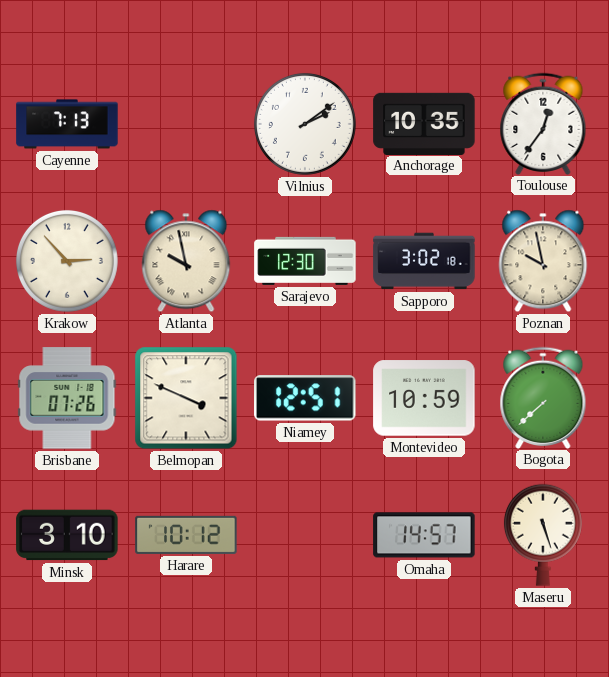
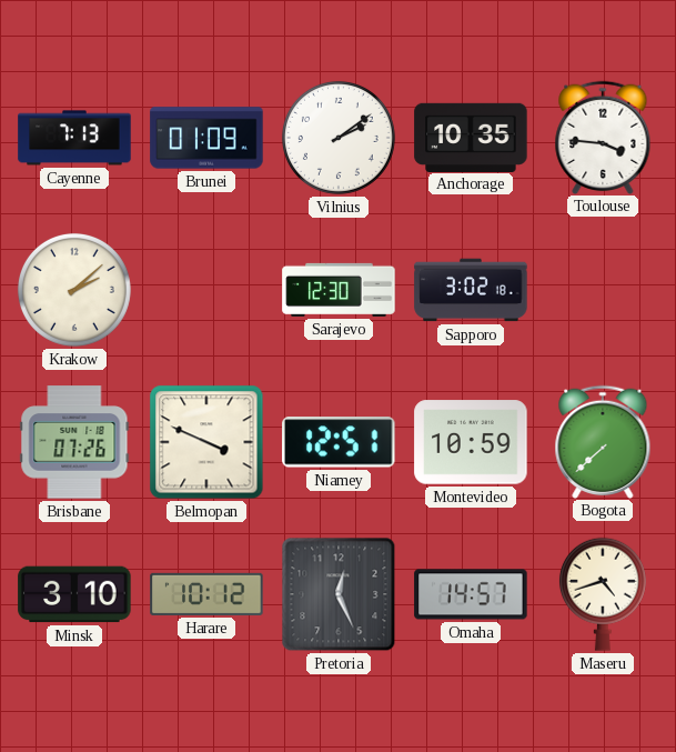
Brunei: none -> 01:09 (206, 138)
Toulouse: 12:36 -> 3:46 (603, 137)
Krakow: 2:53 -> 2:08 (74, 290)
Atlanta: 9:58 -> none (186, 261)
Poznan: 9:58 -> none (543, 261)
Pretoria: none -> 12:26 (339, 594)
Maseru: 5:27 -> 4:42 (603, 594)
